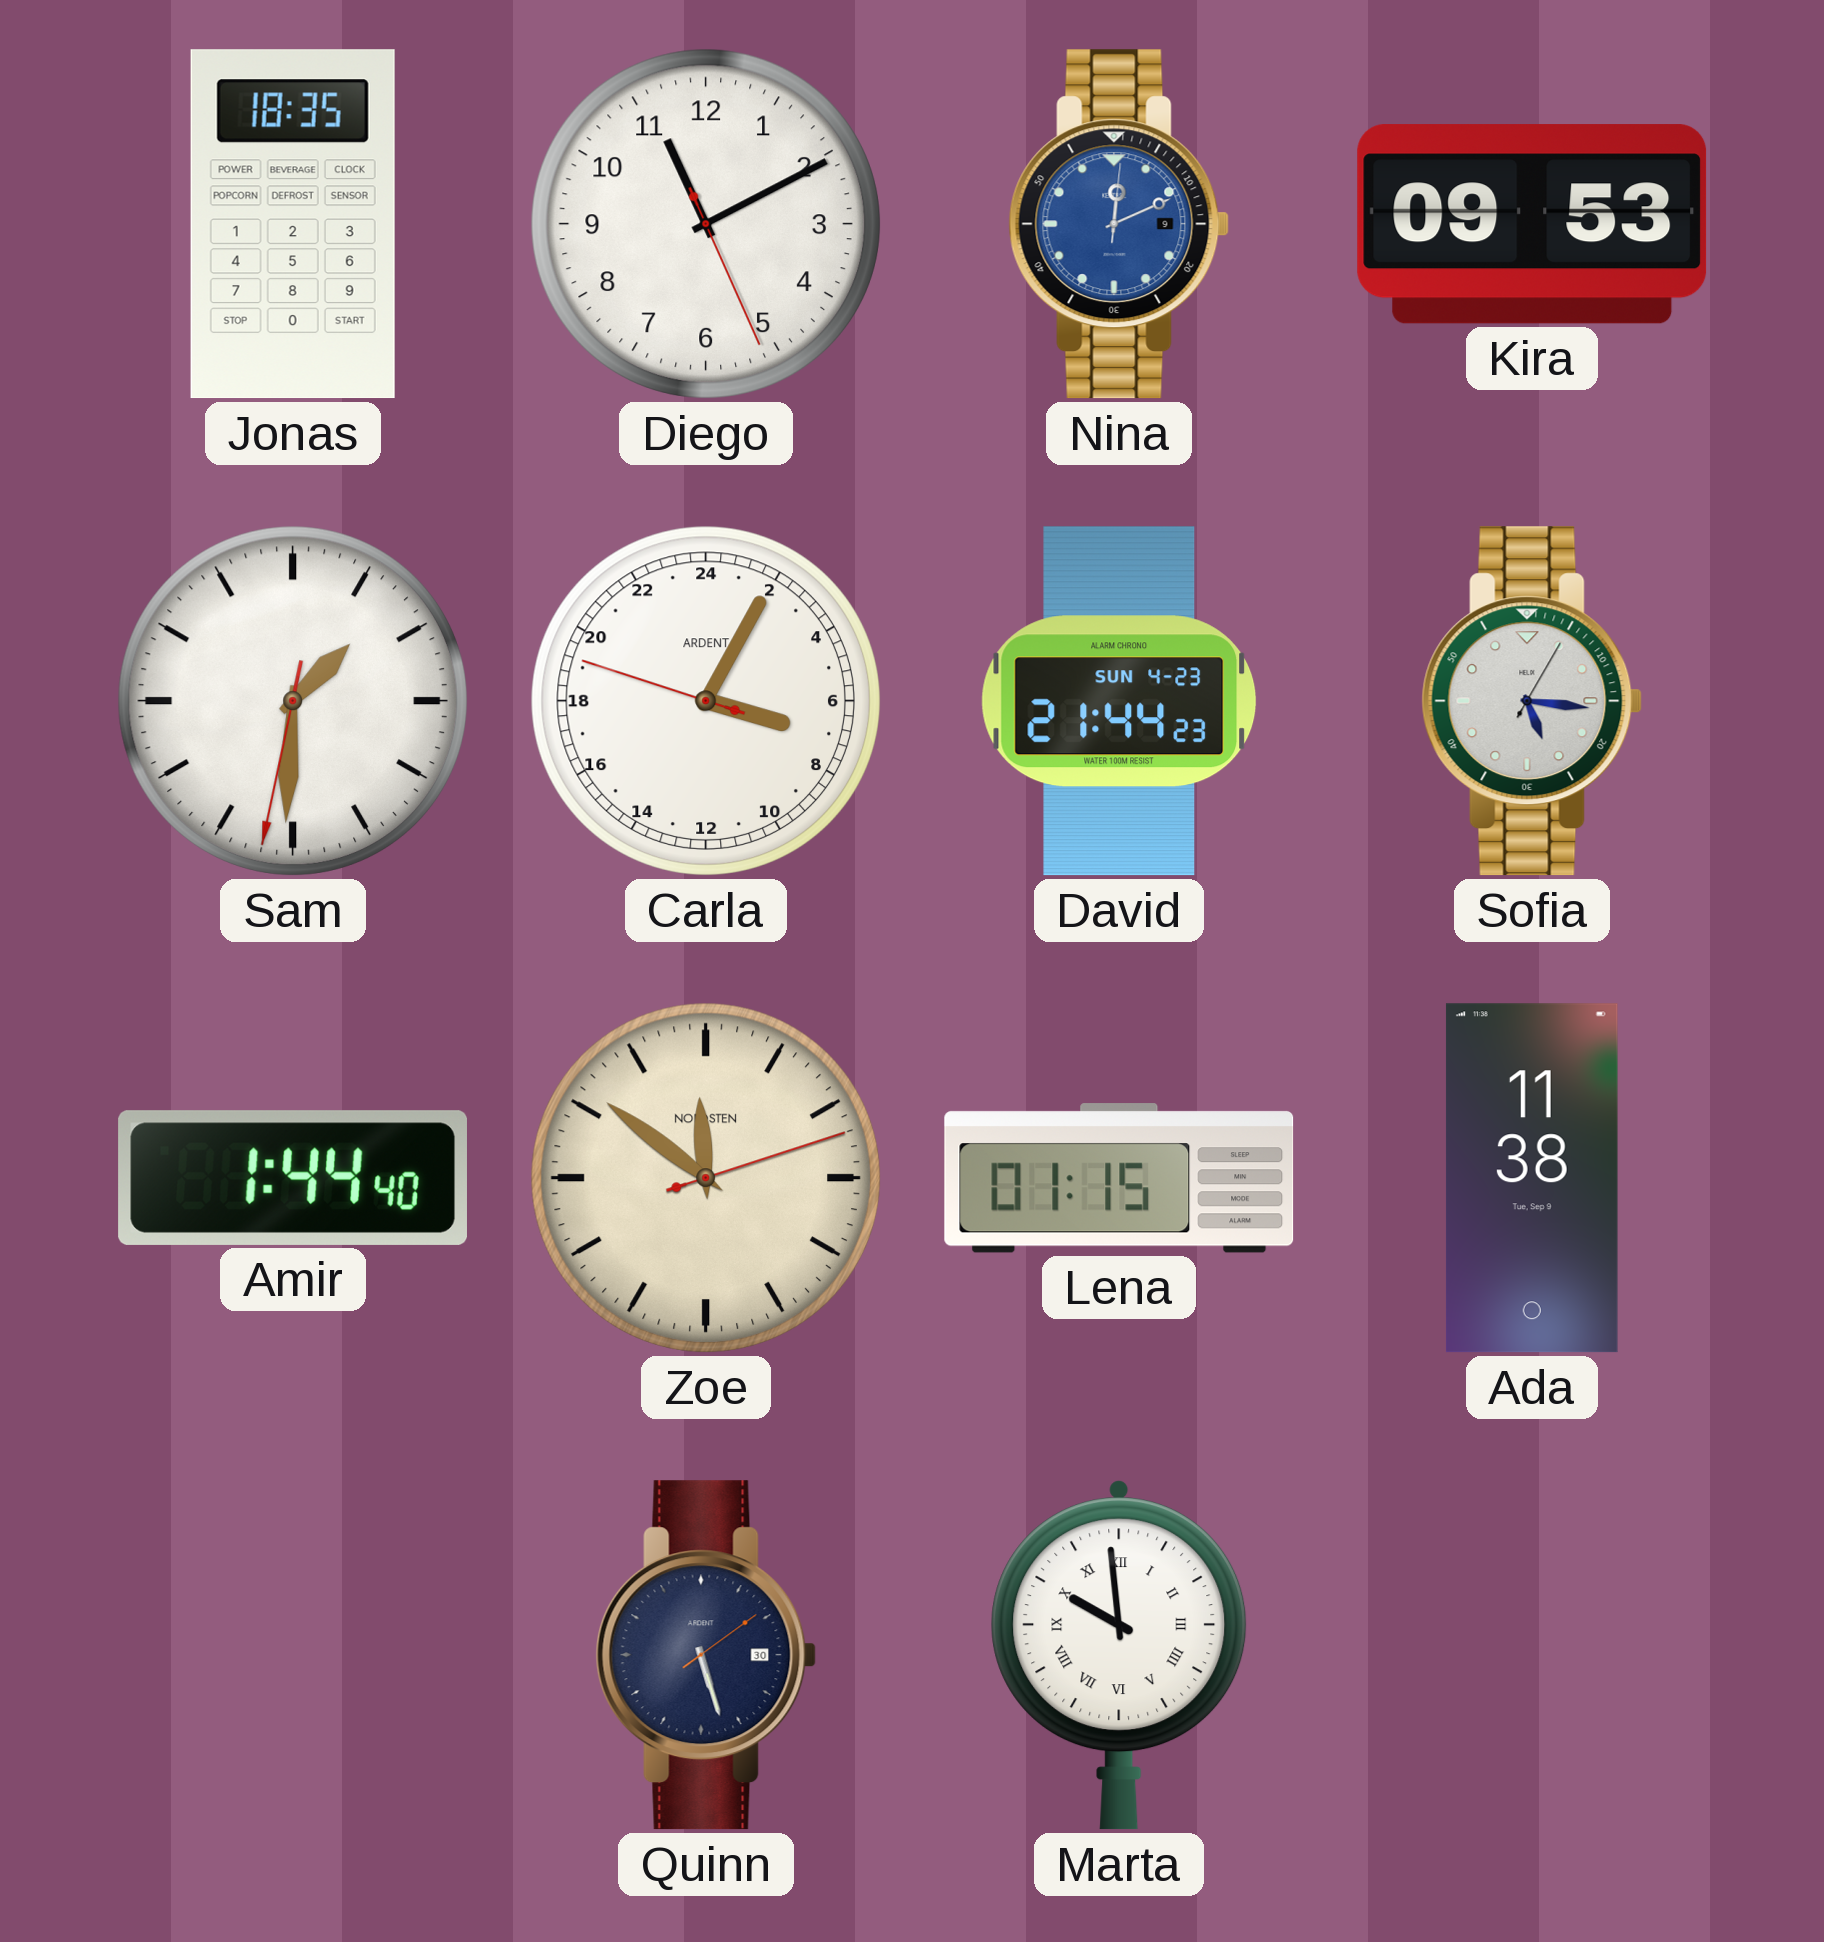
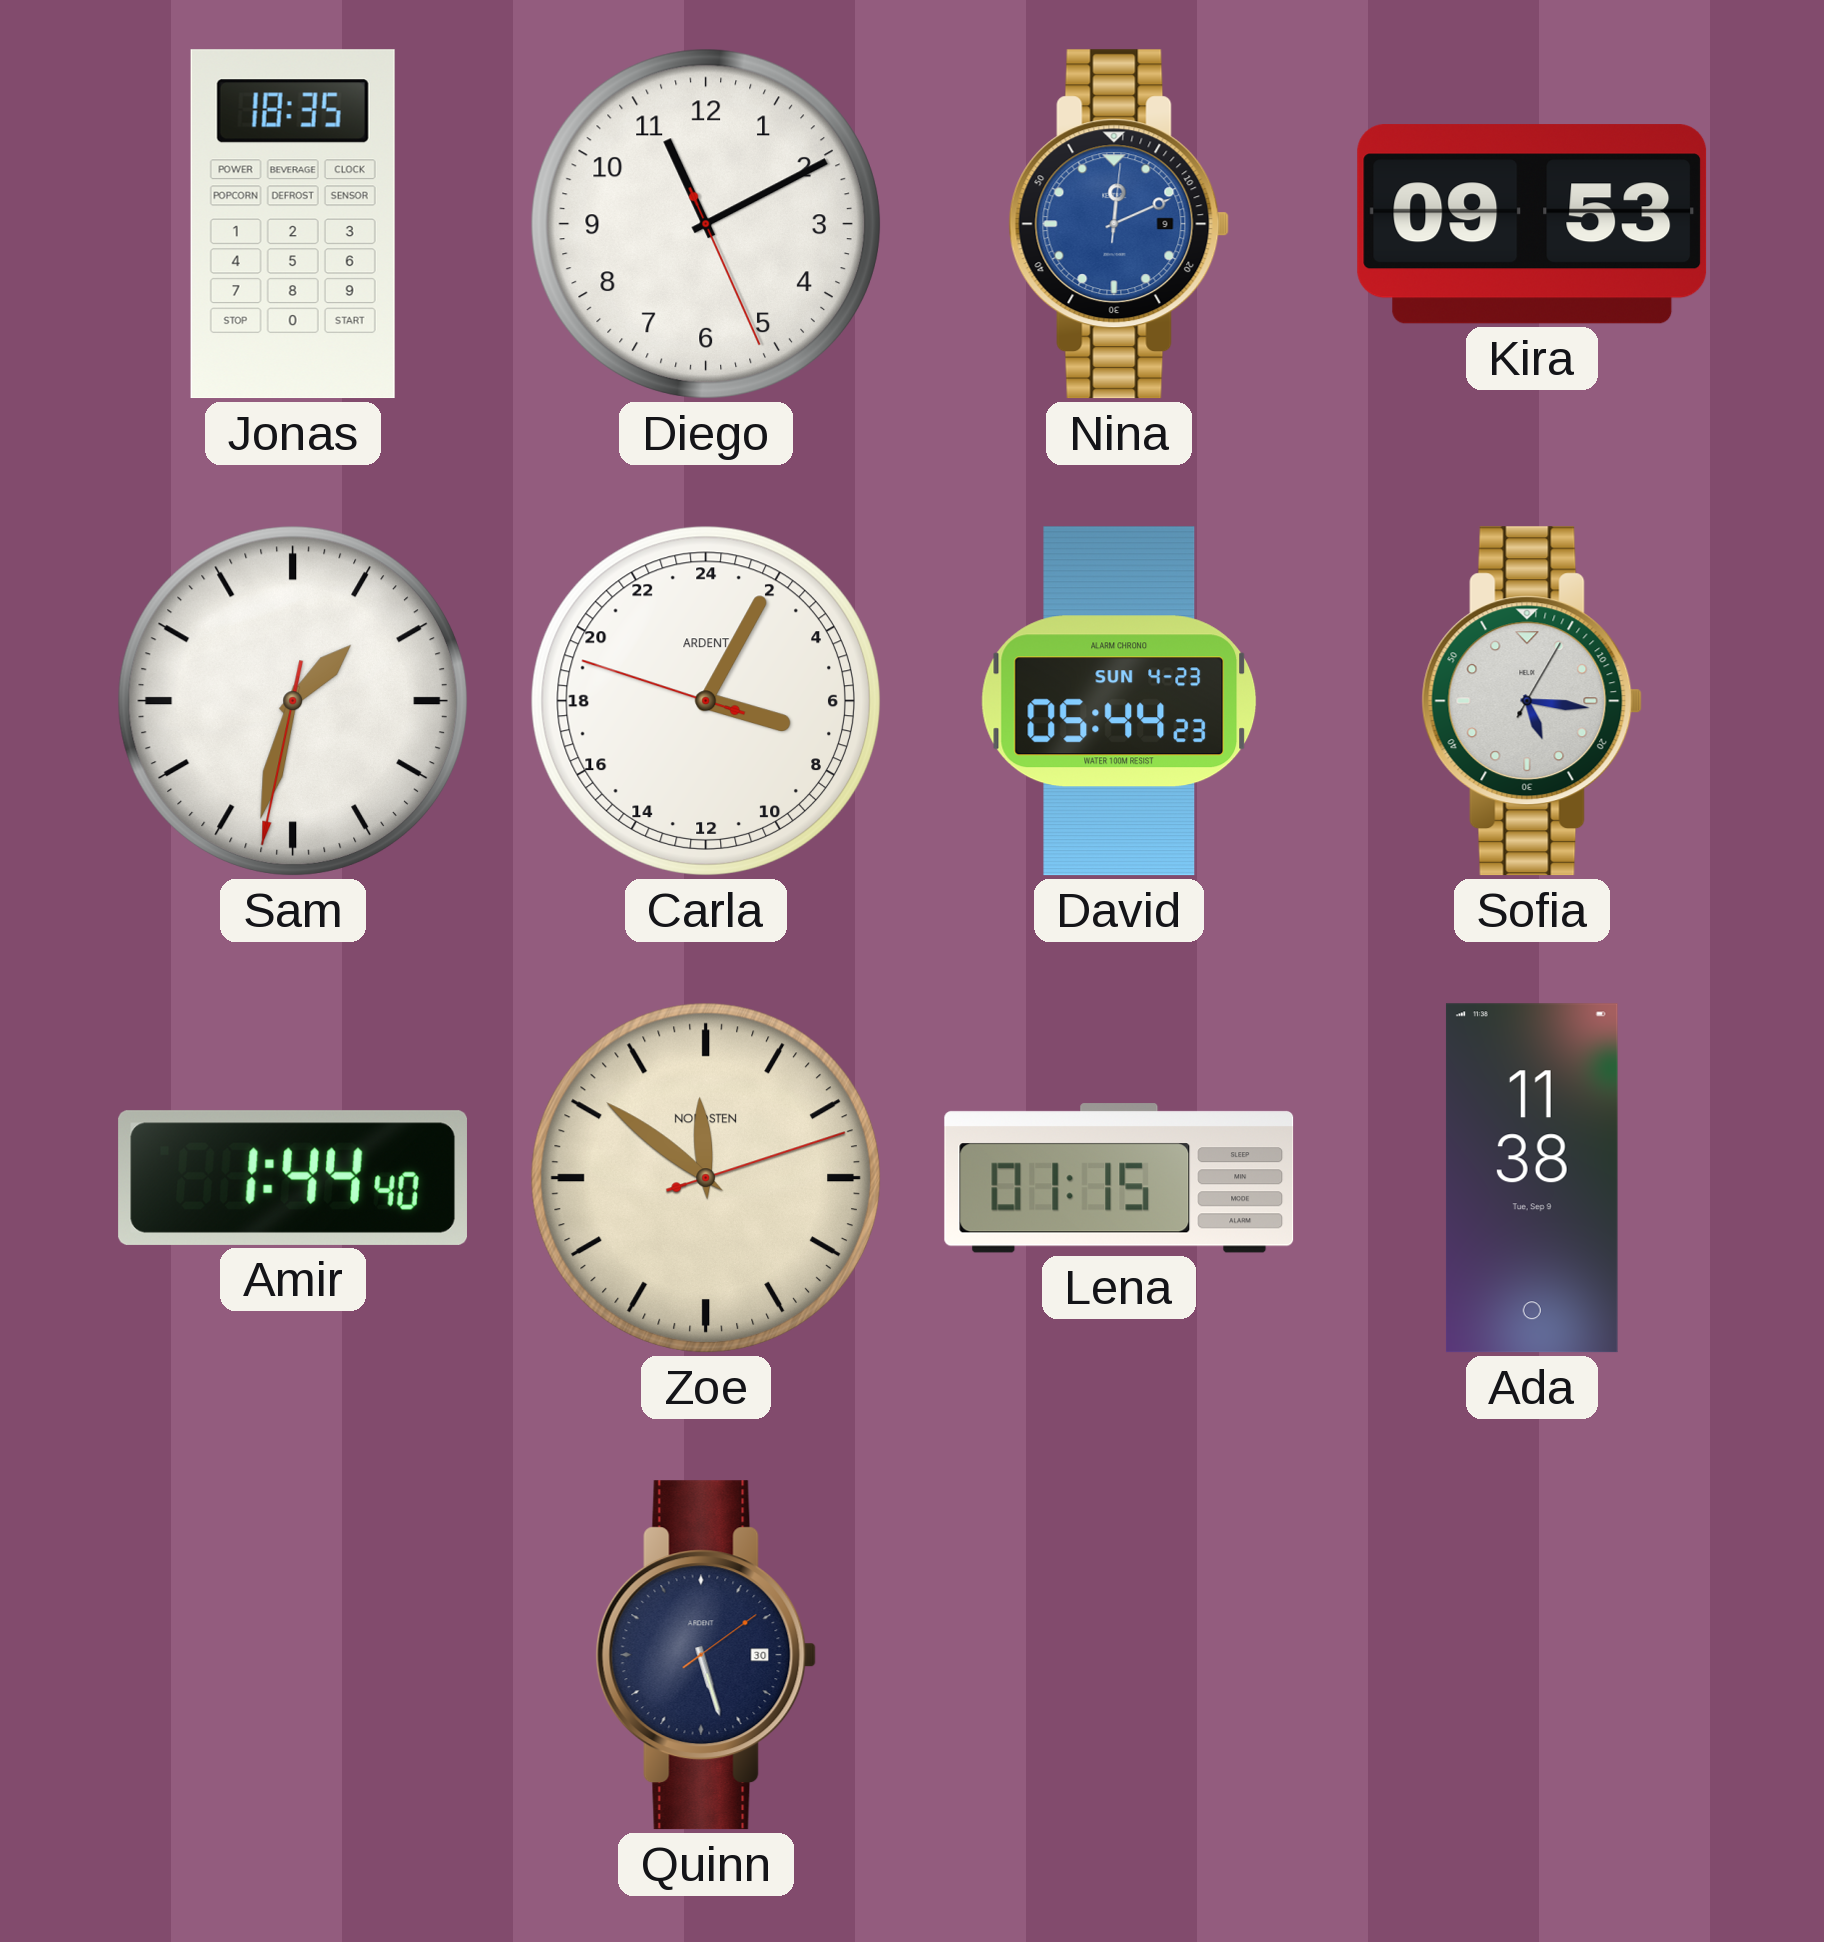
Sam: 1:30 -> 1:32 (293, 701)
David: 21:44 -> 05:44 (1119, 701)
Marta: 9:59 -> none (1119, 1655)
